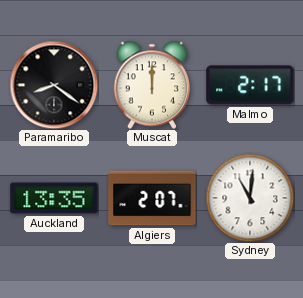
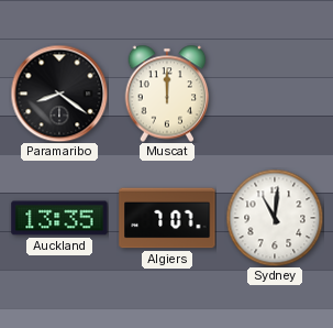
Malmo: 2:17 -> none (250, 85)
Algiers: 2:07 -> 7:07 (167, 218)
